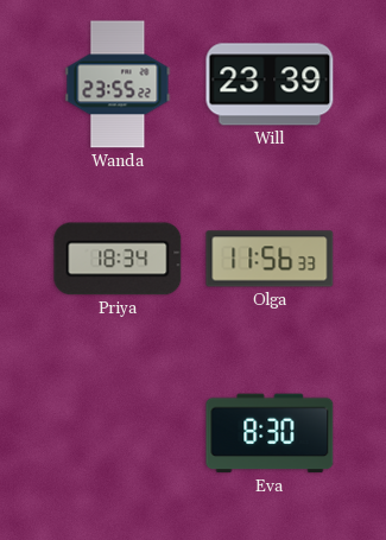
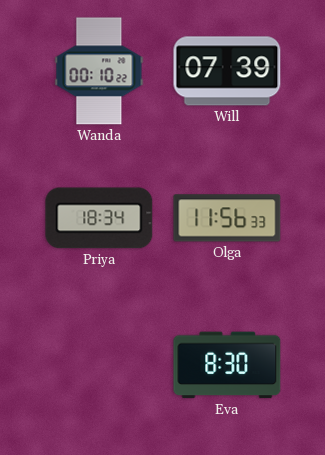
Wanda: 23:55 -> 00:10 (99, 71)
Will: 23:39 -> 07:39 (227, 71)
